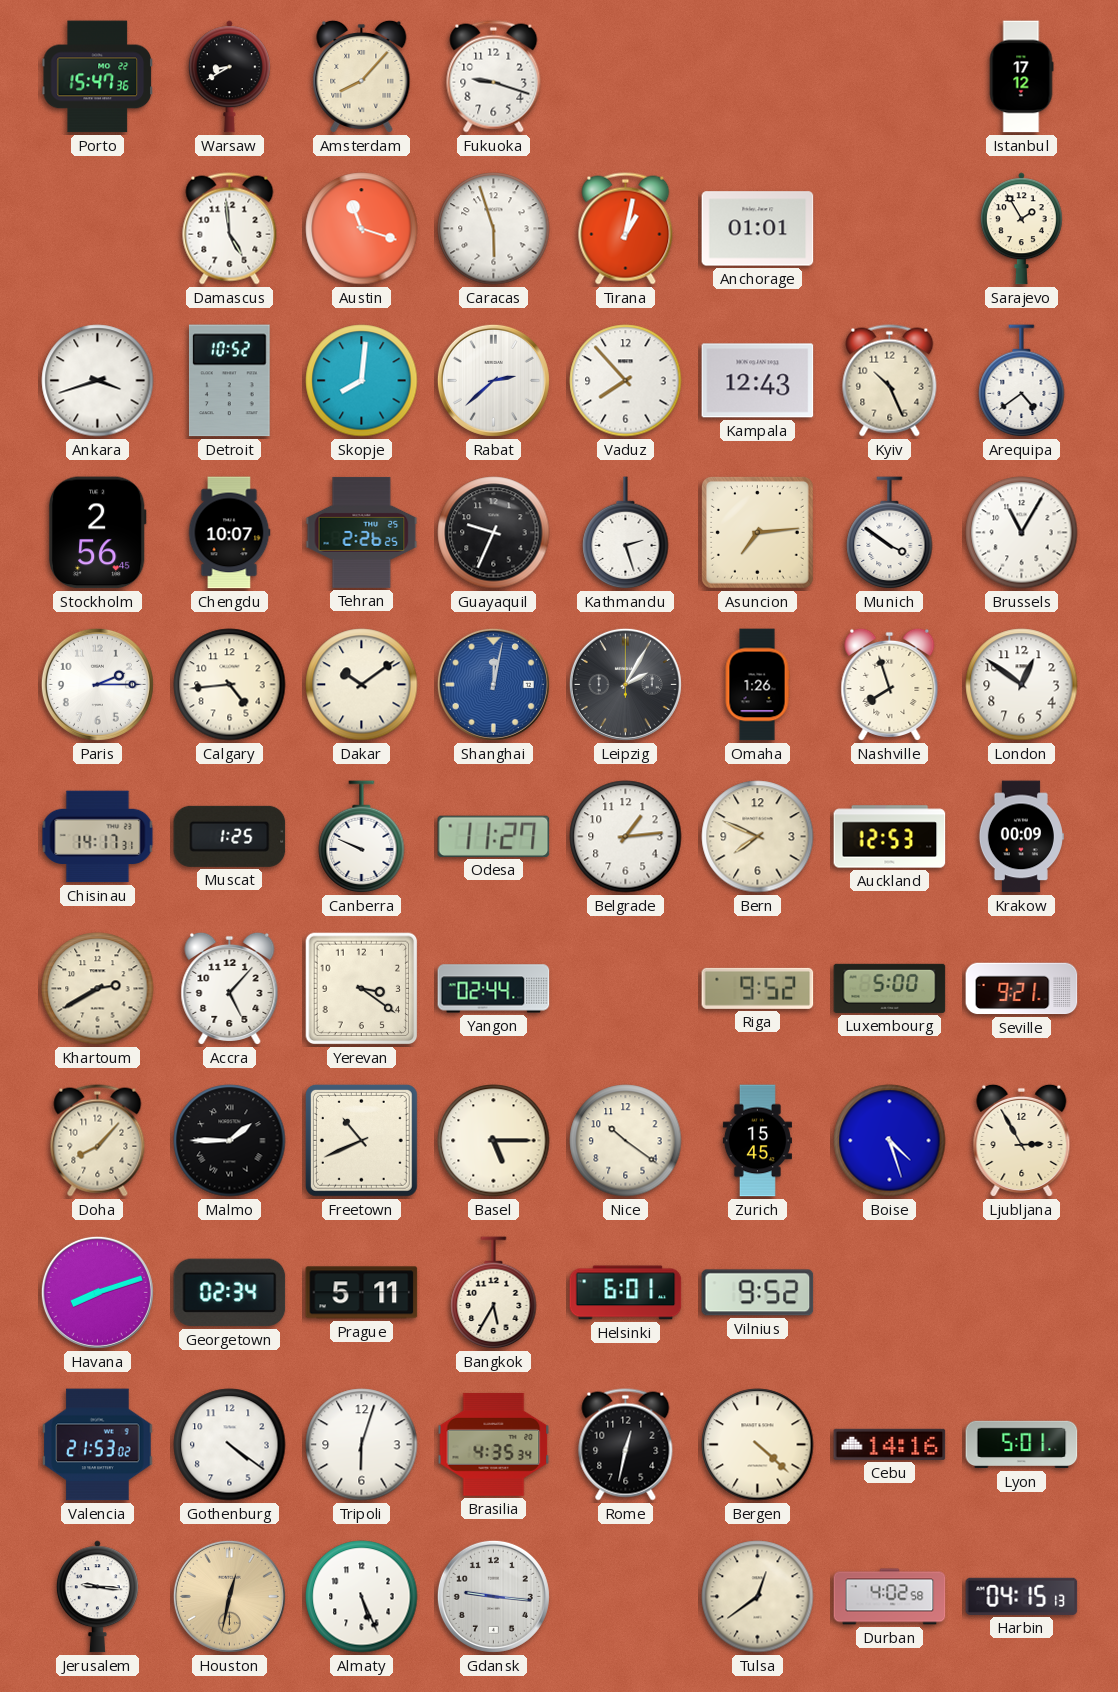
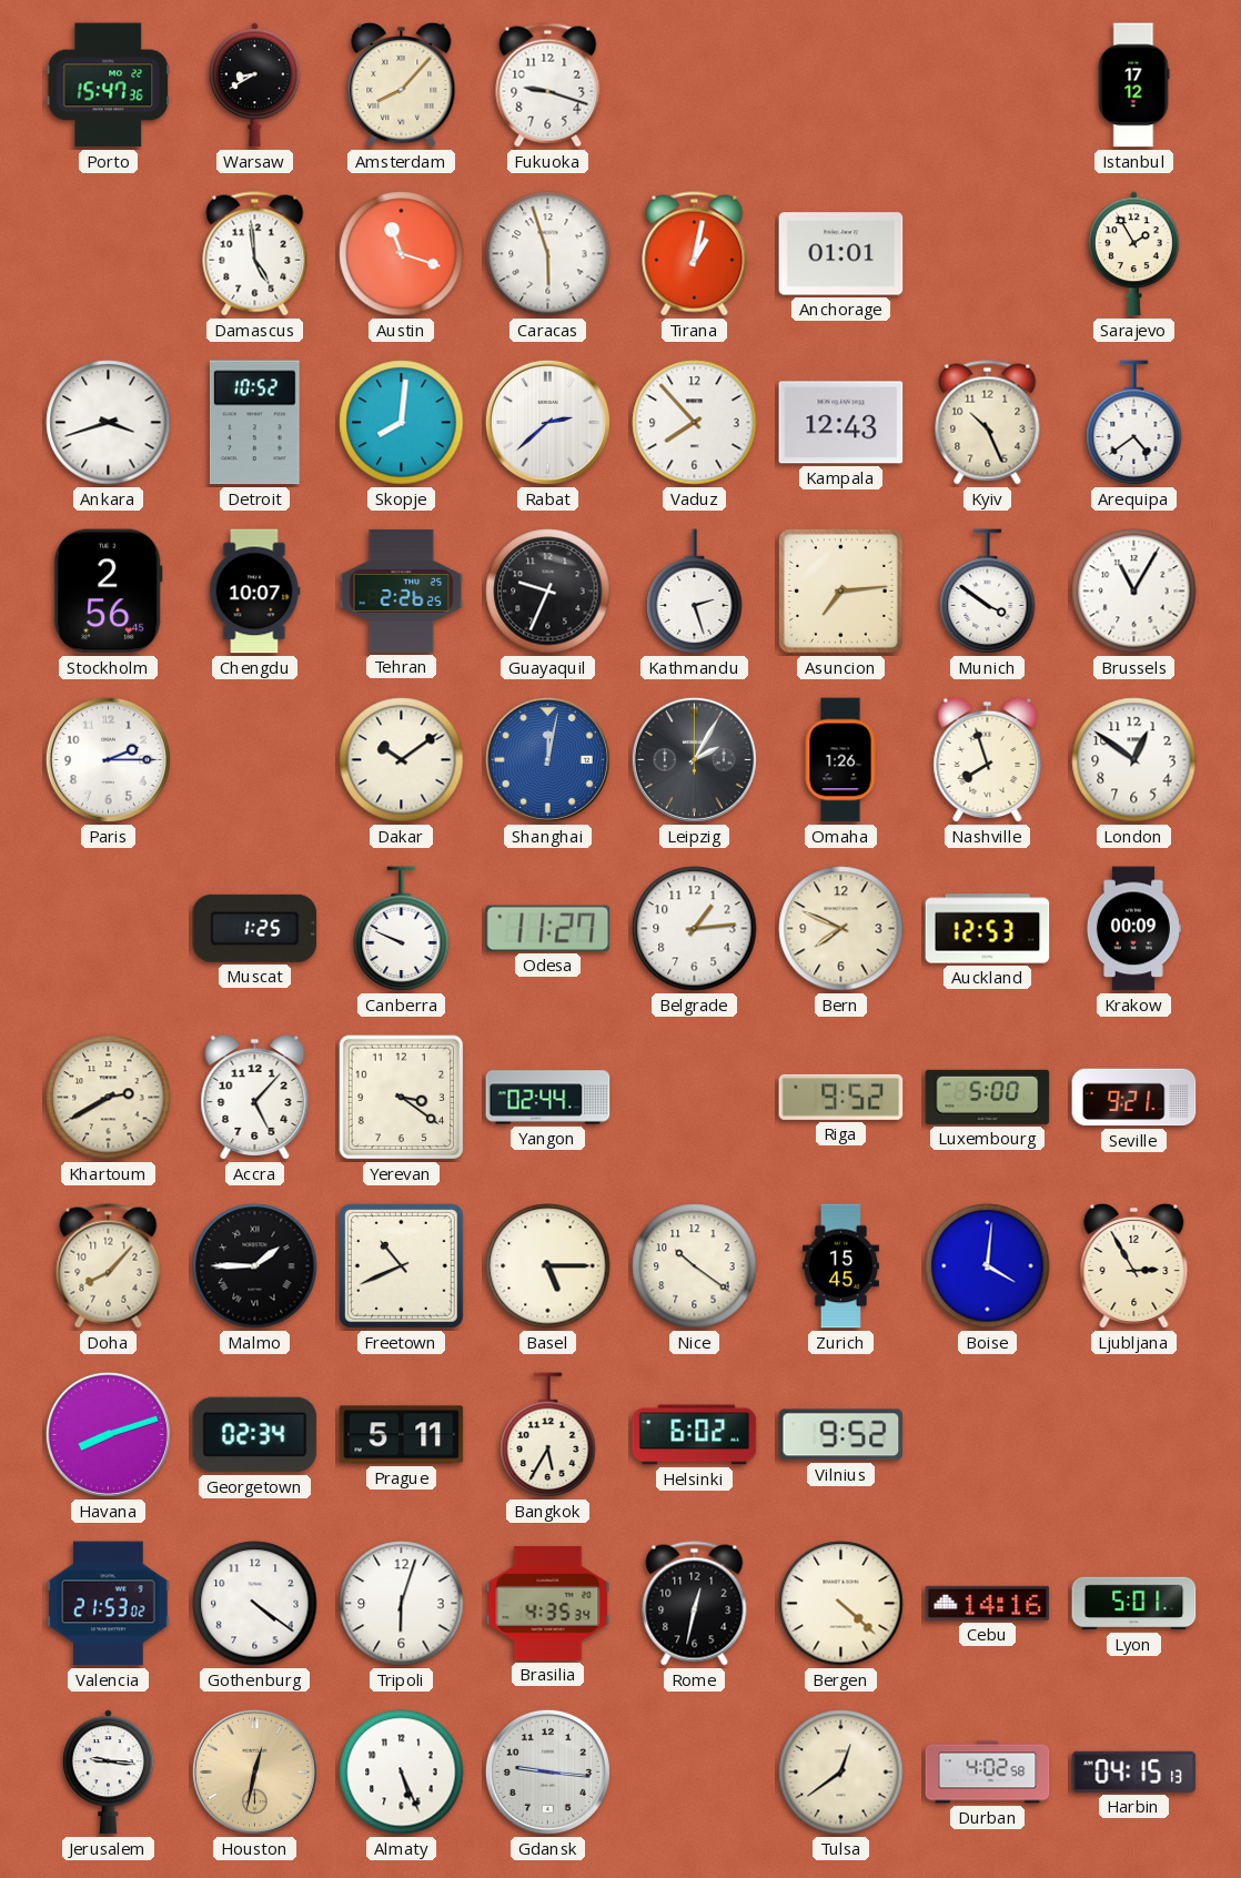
Calgary: 4:44 -> none (230, 685)
Chisinau: 14:17 -> none (98, 837)
Boise: 4:27 -> 4:01 (988, 1266)
Helsinki: 6:01 -> 6:02 (695, 1435)
